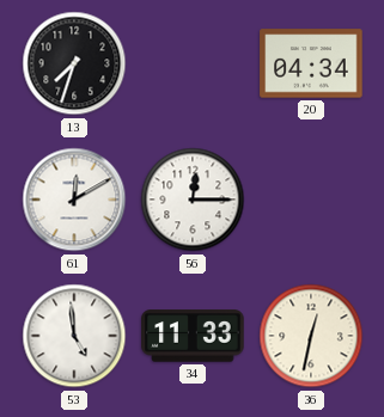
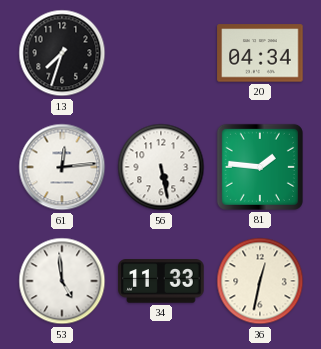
61: 12:10 -> 12:14 (62, 167)
56: 12:15 -> 5:28 (161, 167)
81: none -> 1:46 (260, 167)
